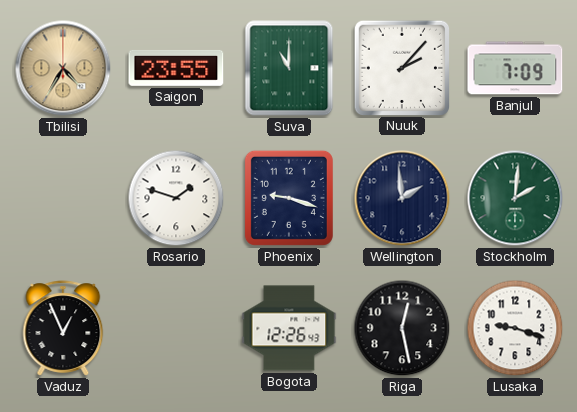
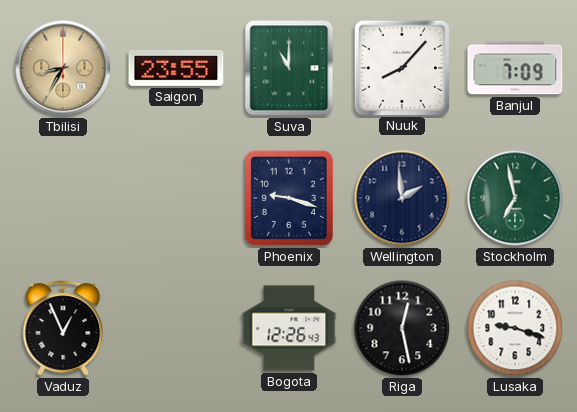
Tbilisi: 4:35 -> 8:35 (63, 68)
Nuuk: 2:07 -> 8:07 (401, 67)
Rosario: 1:48 -> none (176, 198)
Stockholm: 2:01 -> 6:58 (515, 198)
